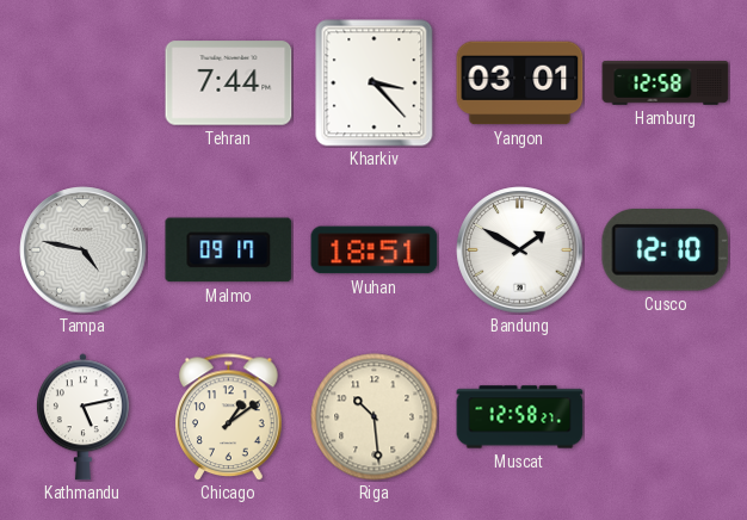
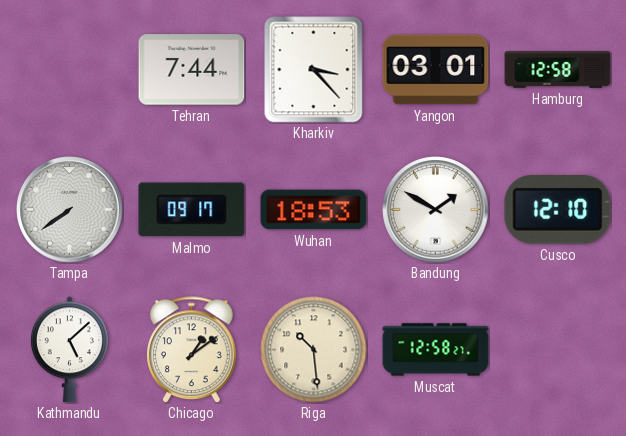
Tampa: 4:47 -> 7:39 (70, 210)
Wuhan: 18:51 -> 18:53 (314, 210)
Kathmandu: 5:13 -> 5:08 (69, 350)
